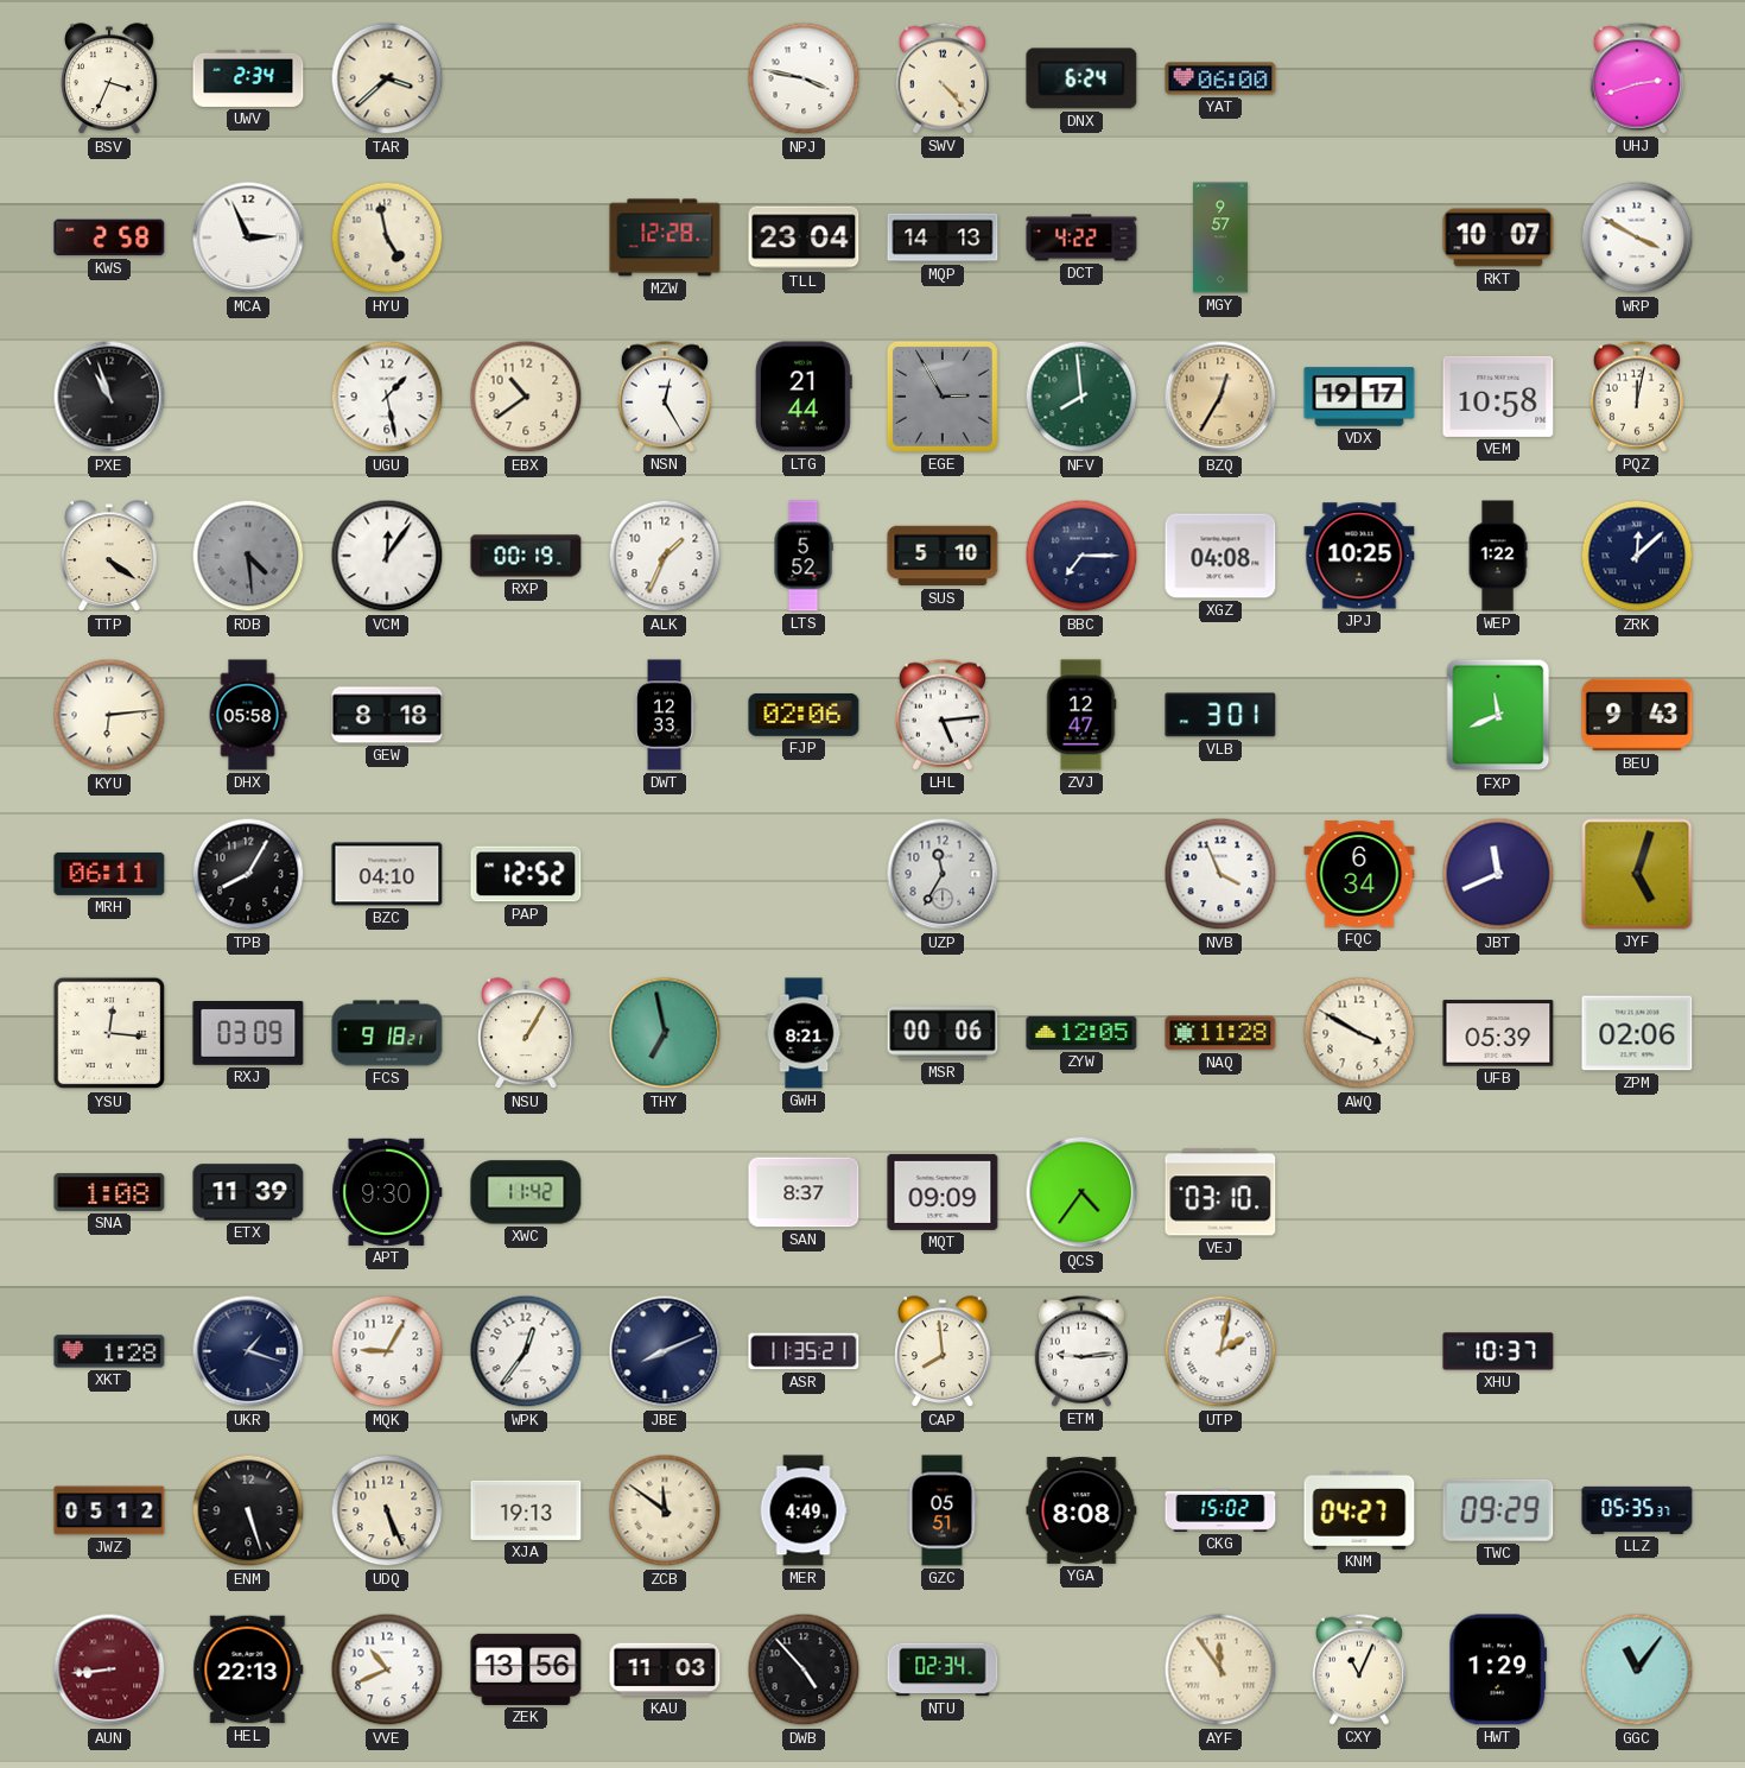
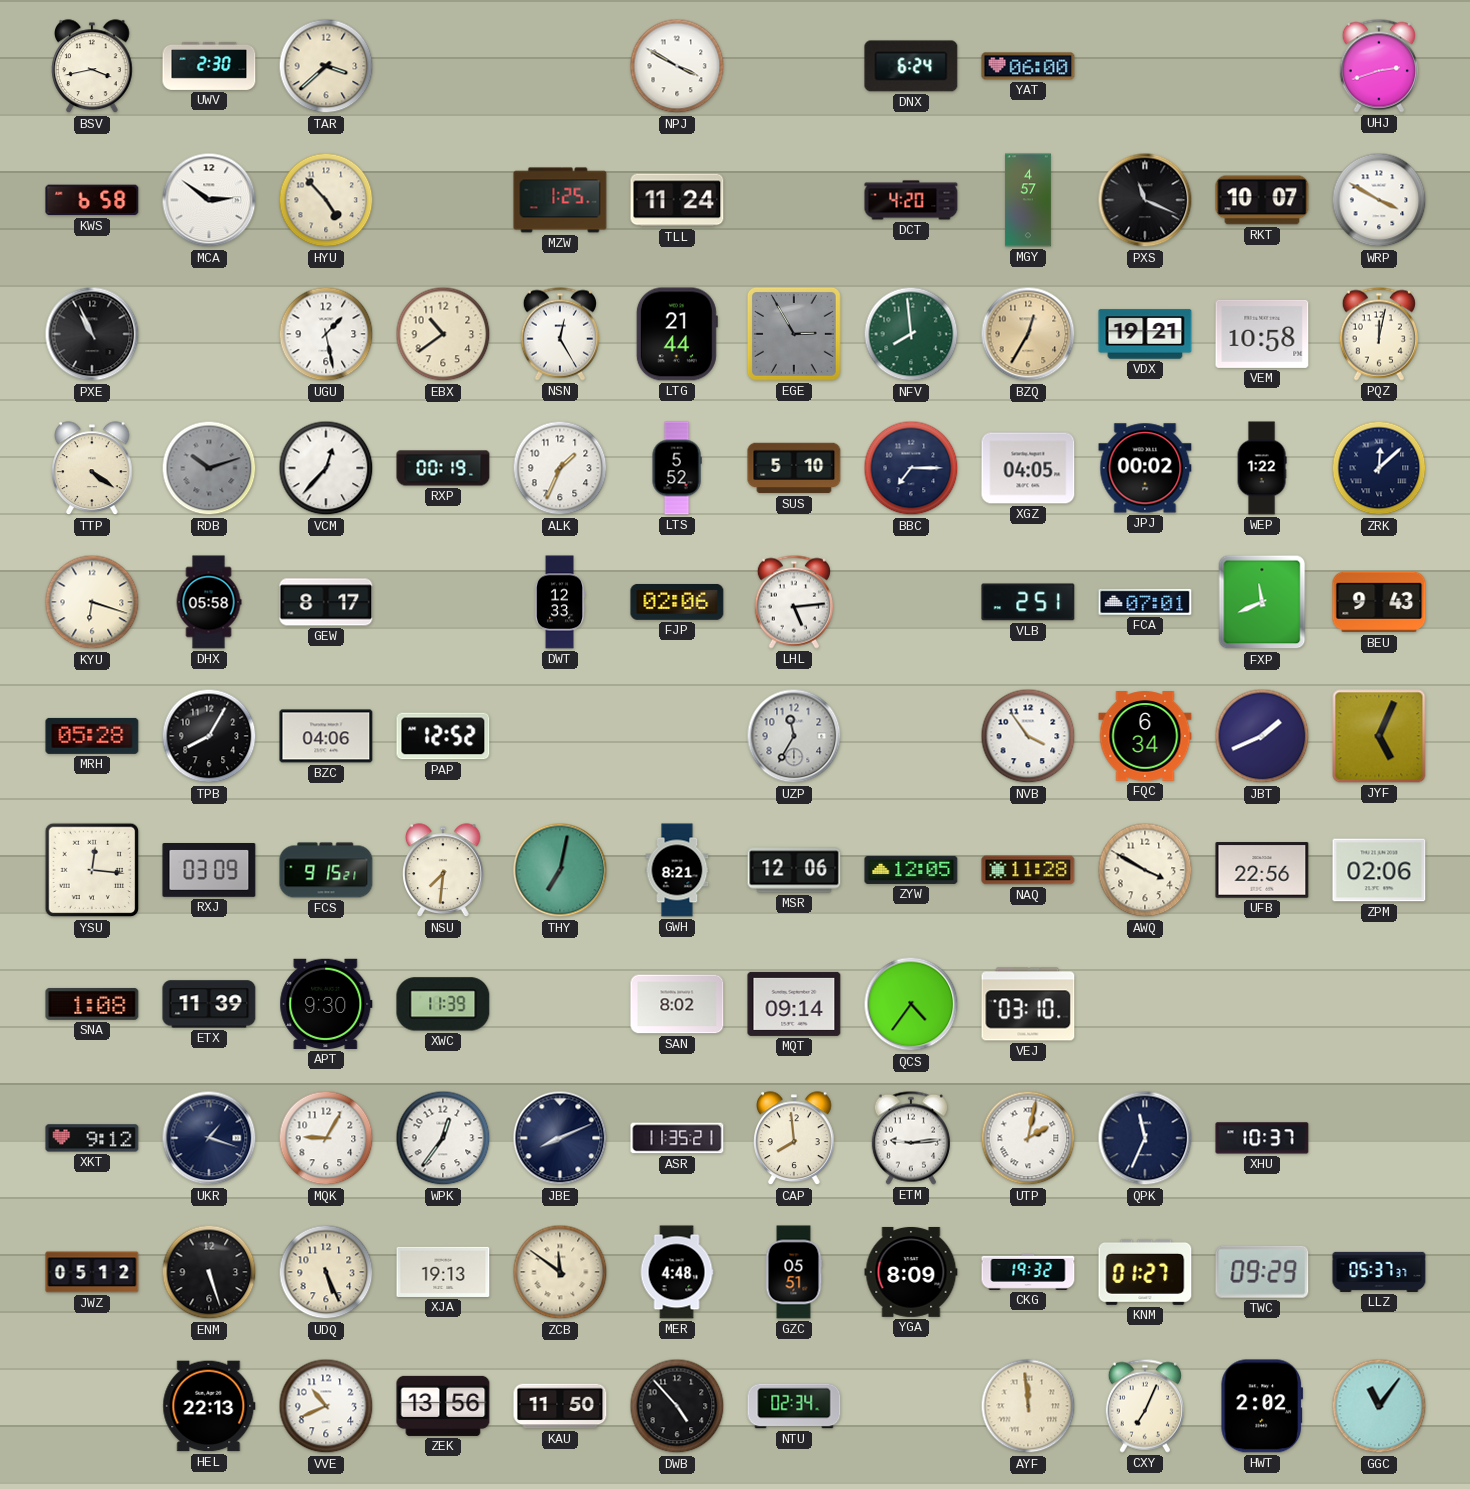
BSV: 3:34 -> 3:43 (92, 67)
UWV: 2:34 -> 2:30 (209, 66)
NPJ: 3:47 -> 3:50 (677, 66)
SWV: 4:23 -> none (943, 78)
KWS: 2:58 -> 6:58 (92, 200)
MCA: 2:56 -> 2:51 (209, 200)
HYU: 4:58 -> 4:53 (326, 200)
MZW: 12:28 -> 1:25 (560, 200)
TLL: 23:04 -> 11:24 (677, 200)
MQP: 14:13 -> none (943, 237)
DCT: 4:22 -> 4:20 (911, 200)
MGY: 9:57 -> 4:57 (1028, 200)
PXS: none -> 11:19 (1145, 200)
PXE: 10:57 -> 10:56 (92, 334)
VDX: 19:17 -> 19:21 (1145, 334)
RDB: 4:29 -> 10:12 (209, 468)
VCM: 12:06 -> 12:37 (326, 468)
XGZ: 04:08 -> 04:05 (1028, 468)
JPJ: 10:25 -> 00:02 (1145, 468)
KYU: 6:14 -> 6:18 (92, 602)
GEW: 8:18 -> 8:17 (326, 602)
ZVJ: 12:47 -> none (1081, 715)
VLB: 3:01 -> 2:51 (1028, 602)
FCA: none -> 07:01 (1145, 602)
MRH: 06:11 -> 05:28 (92, 736)
BZC: 04:10 -> 04:06 (326, 736)
NVB: 3:56 -> 3:54 (1028, 736)
JBT: 11:41 -> 1:41 (1262, 736)
JYF: 5:03 -> 5:04 (1379, 736)
FCS: 9:18 -> 9:15 (326, 870)
NSU: 1:05 -> 7:31 (443, 871)
THY: 6:58 -> 7:02 (560, 870)
MSR: 00:06 -> 12:06 (794, 870)
UFB: 05:39 -> 22:56 (1262, 870)
XWC: 11:42 -> 11:39 (443, 1004)
SAN: 8:37 -> 8:02 (677, 1004)
MQT: 09:09 -> 09:14 (794, 1004)
XKT: 1:28 -> 9:12 (92, 1138)
QPK: none -> 11:34 (1145, 1138)
MER: 4:49 -> 4:48 (677, 1272)
YGA: 8:08 -> 8:09 (911, 1272)
CKG: 15:02 -> 19:32 (1028, 1272)
KNM: 04:27 -> 01:27 (1145, 1272)
LLZ: 05:35 -> 05:37 (1379, 1272)
AUN: 8:44 -> none (109, 1669)
KAU: 11:03 -> 11:50 (560, 1406)
AYF: 11:54 -> 11:59 (1028, 1406)
CXY: 11:04 -> 7:04 (1145, 1406)
HWT: 1:29 -> 2:02 (1262, 1406)
